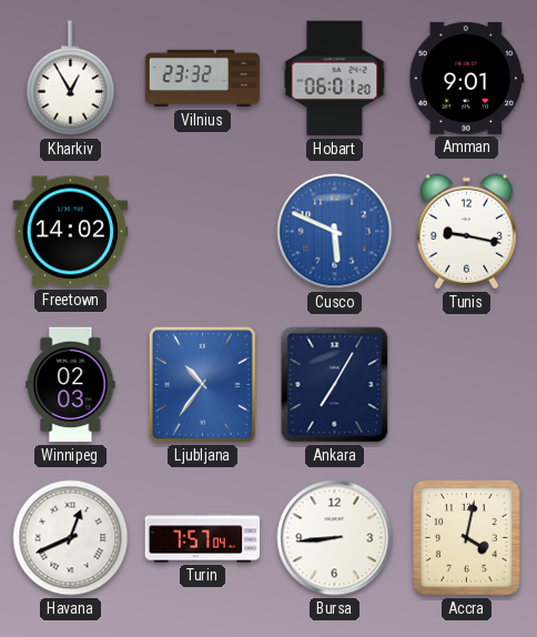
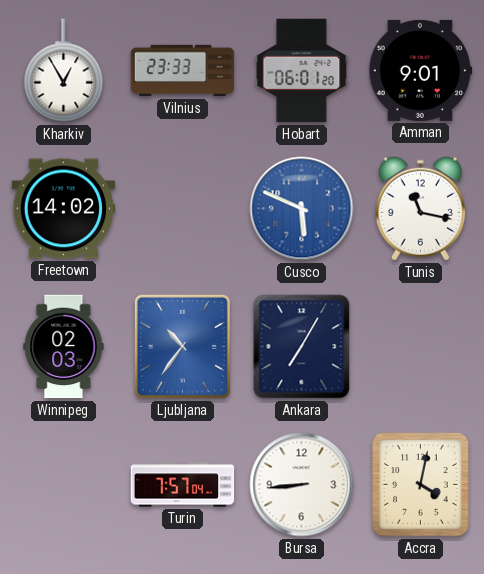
Vilnius: 23:32 -> 23:33 (183, 71)
Tunis: 9:17 -> 11:17 (420, 209)
Havana: 12:41 -> none (71, 538)
